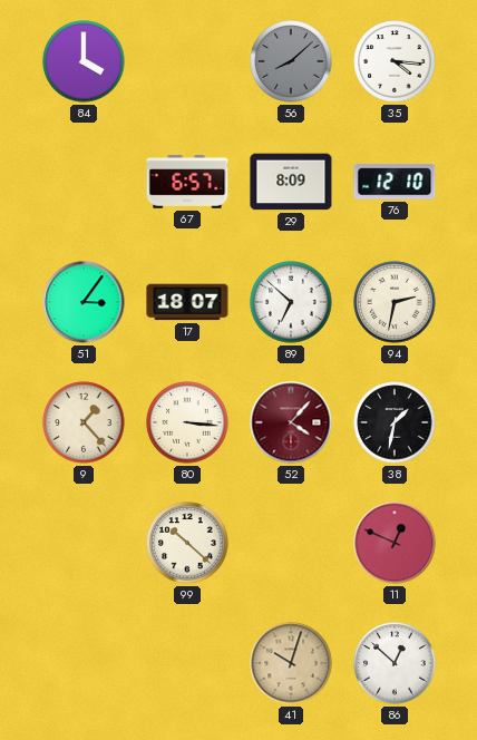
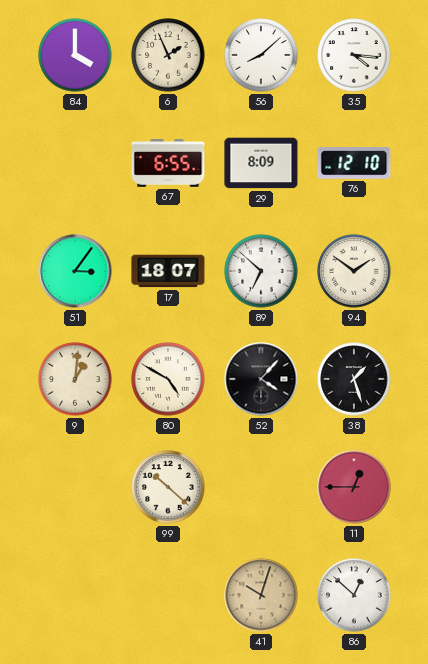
6: none -> 1:56 (168, 55)
56 dial: grey -> white (261, 55)
67: 6:57 -> 6:55 (168, 163)
94: 2:32 -> 1:51 (354, 271)
9: 1:23 -> 1:01 (75, 379)
80: 3:16 -> 4:50 (168, 379)
52 dial: burgundy -> black (261, 379)
38: 1:32 -> 1:27 (354, 379)
11: 12:49 -> 12:45 (354, 487)
